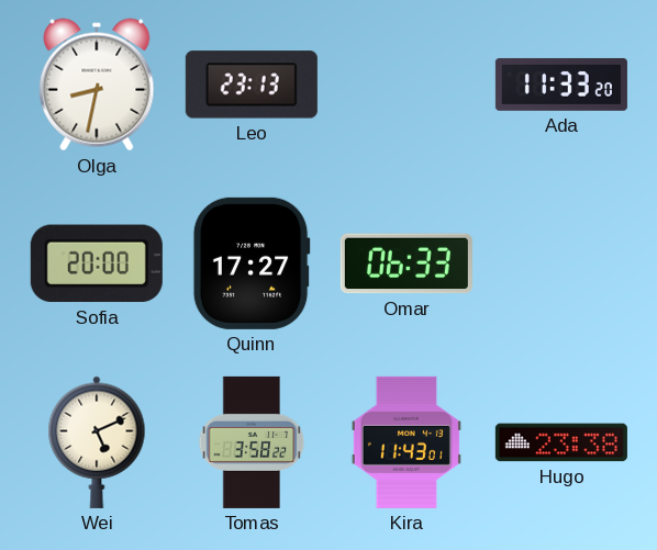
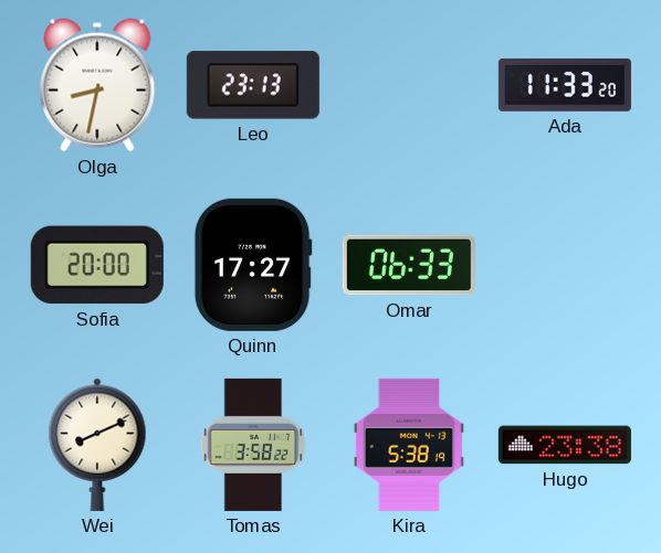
Wei: 5:11 -> 8:11 (97, 445)
Kira: 11:43 -> 5:38 (409, 445)
